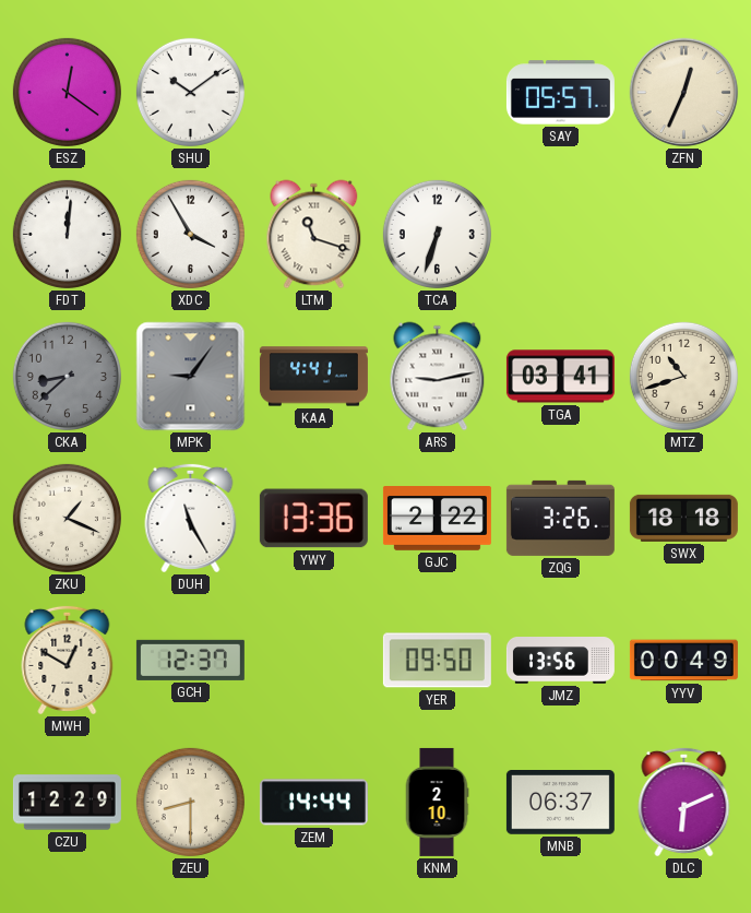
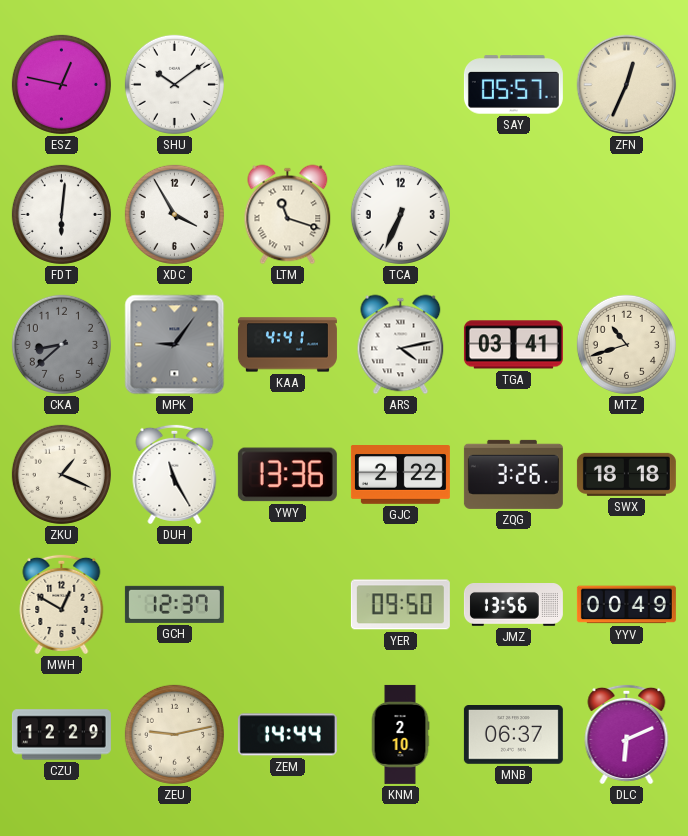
ESZ: 12:21 -> 12:47 (61, 84)
FDT: 12:01 -> 6:01 (61, 214)
TCA: 6:33 -> 6:34 (400, 214)
ARS: 9:13 -> 4:13 (401, 345)
ZEU: 8:30 -> 9:13 (174, 734)
